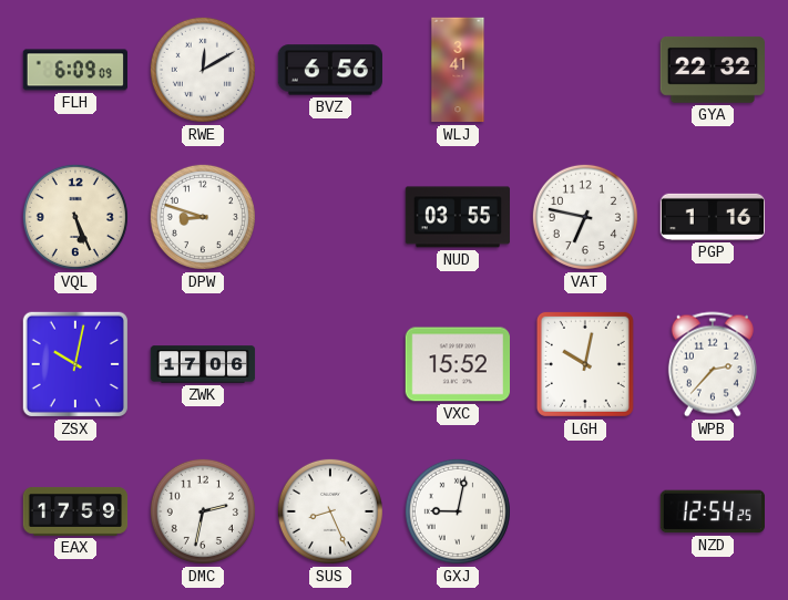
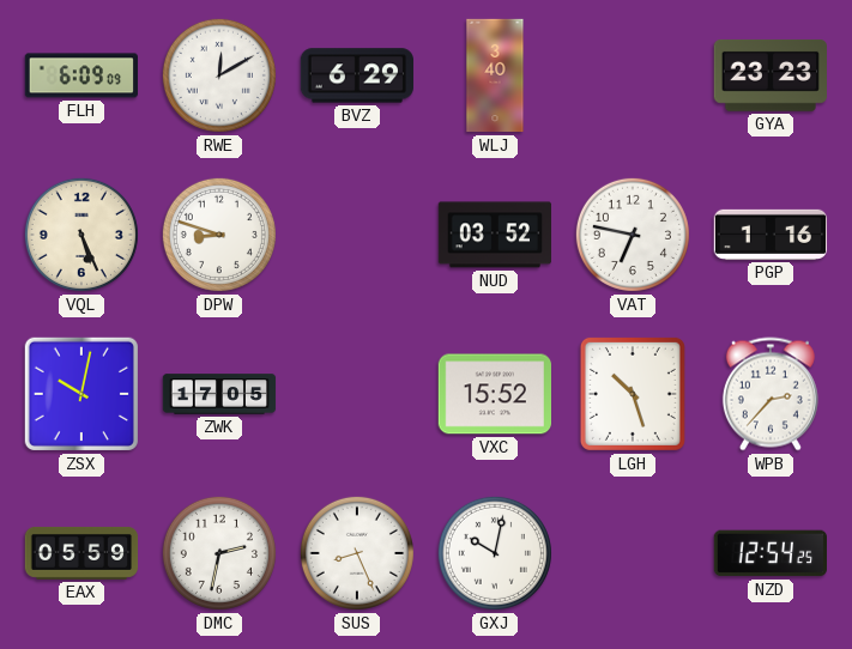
BVZ: 6:56 -> 6:29 (356, 75)
WLJ: 3:41 -> 3:40 (495, 75)
GYA: 22:32 -> 23:23 (769, 75)
NUD: 03:55 -> 03:52 (494, 235)
ZWK: 17:06 -> 17:05 (219, 394)
LGH: 10:02 -> 10:27 (633, 394)
EAX: 17:59 -> 05:59 (81, 553)
GXJ: 9:02 -> 10:02 (495, 553)
